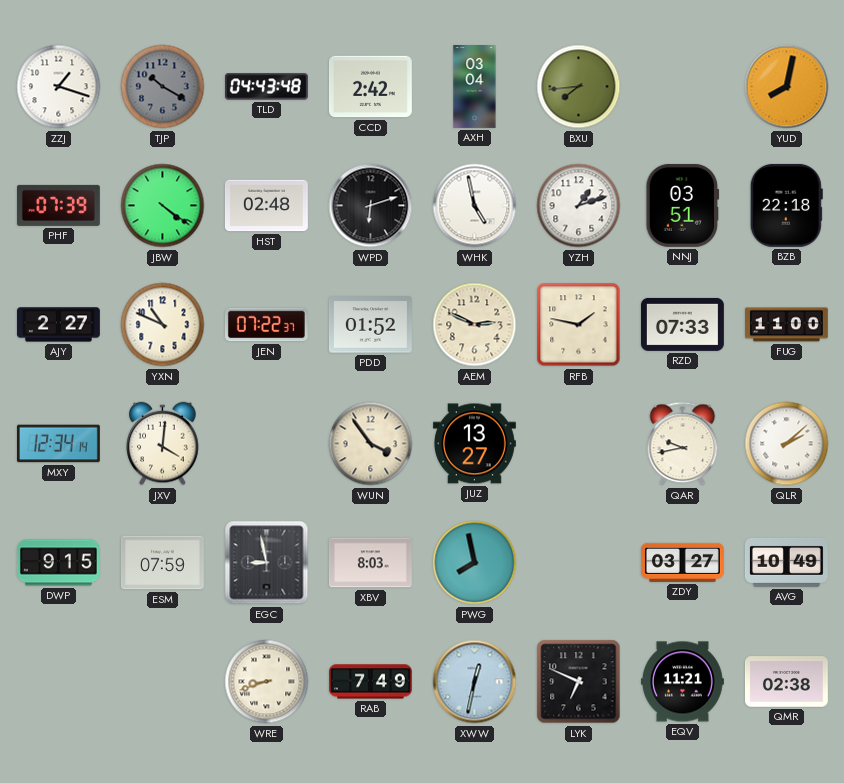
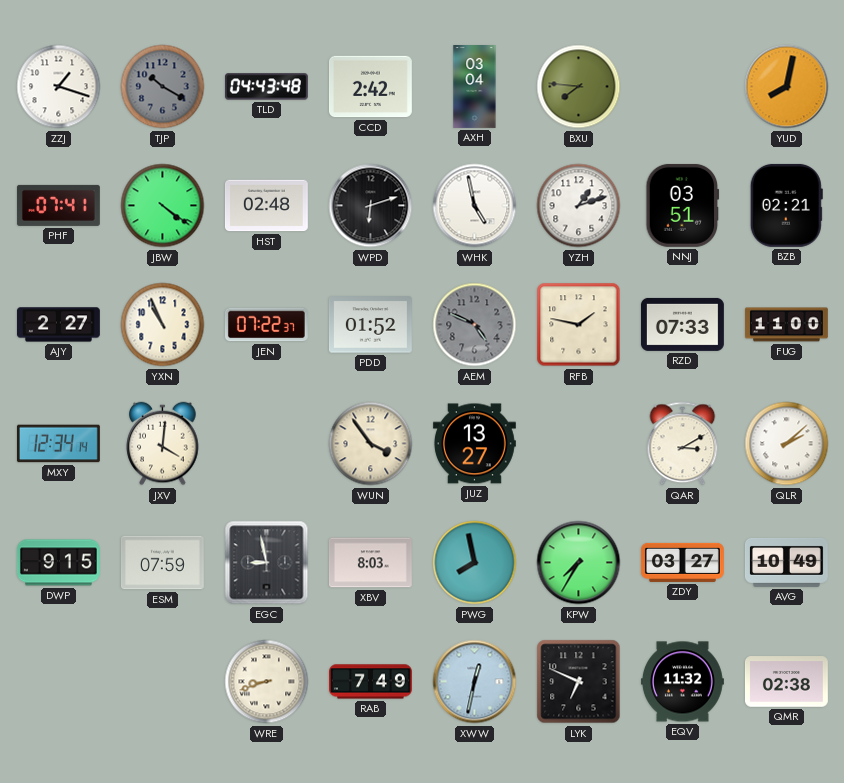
BXU: 7:44 -> 7:46 (579, 87)
PHF: 07:39 -> 07:41 (58, 205)
BZB: 22:18 -> 02:21 (786, 205)
YXN: 10:49 -> 10:56 (163, 325)
AEM: 2:49 -> 4:49 (475, 325)
AEM dial: cream -> grey (475, 325)
QAR: 9:43 -> 3:10 (683, 444)
KPW: none -> 7:35 (579, 563)
EQV: 11:21 -> 11:32 (682, 682)
